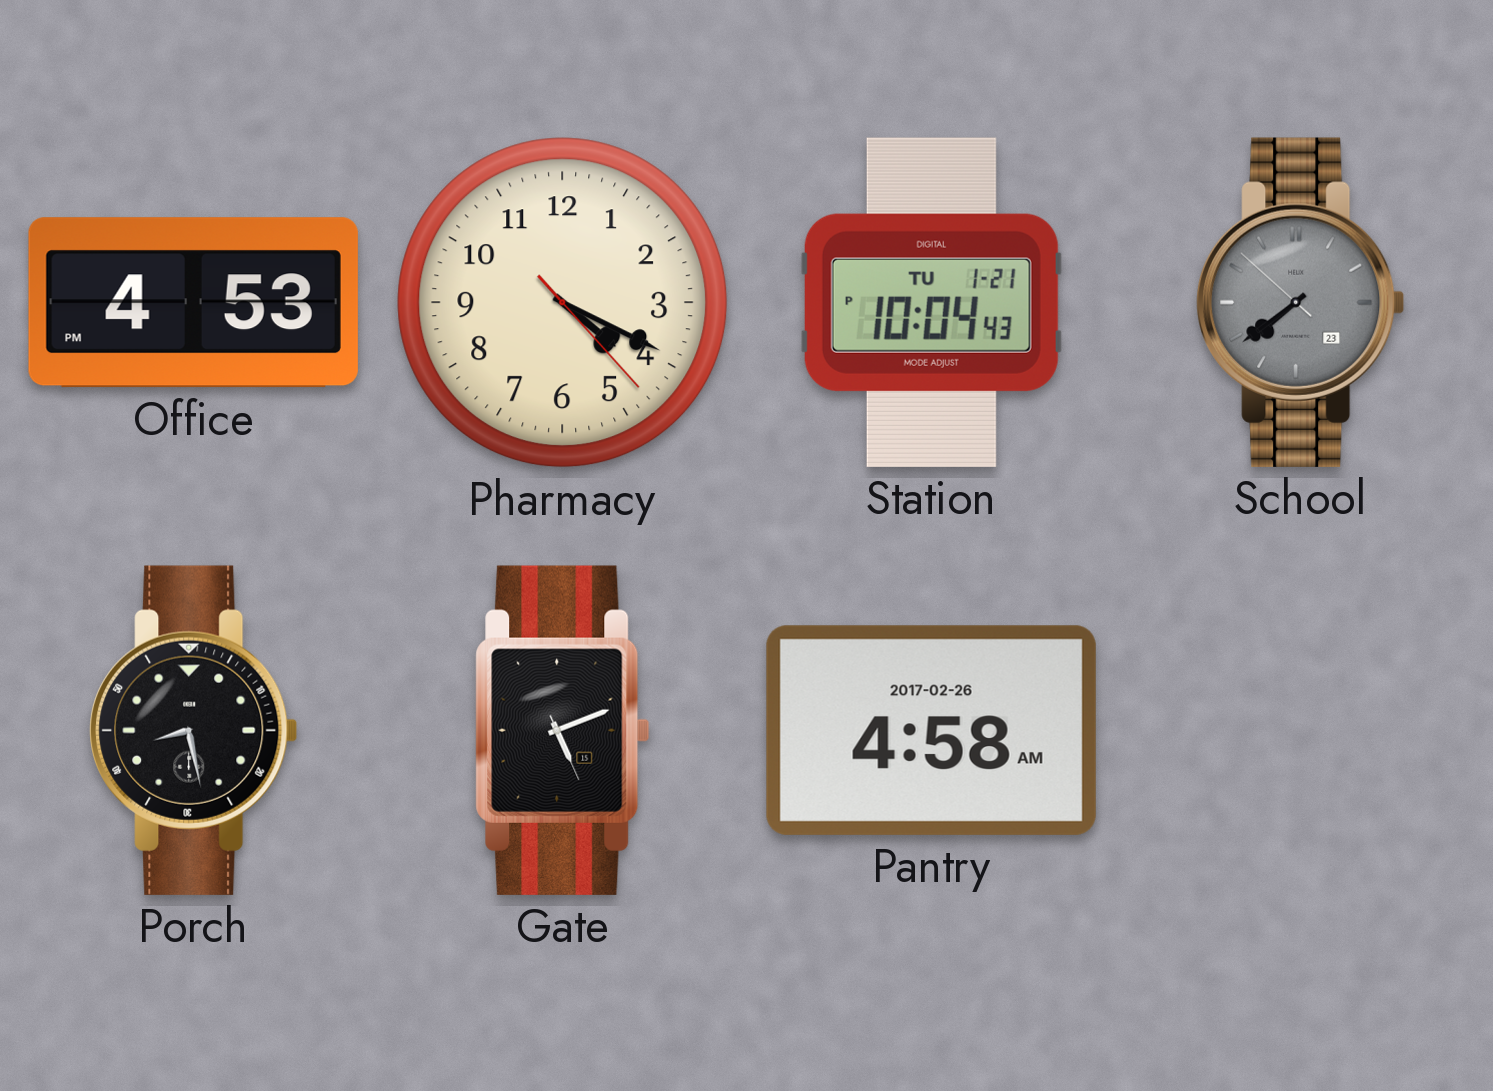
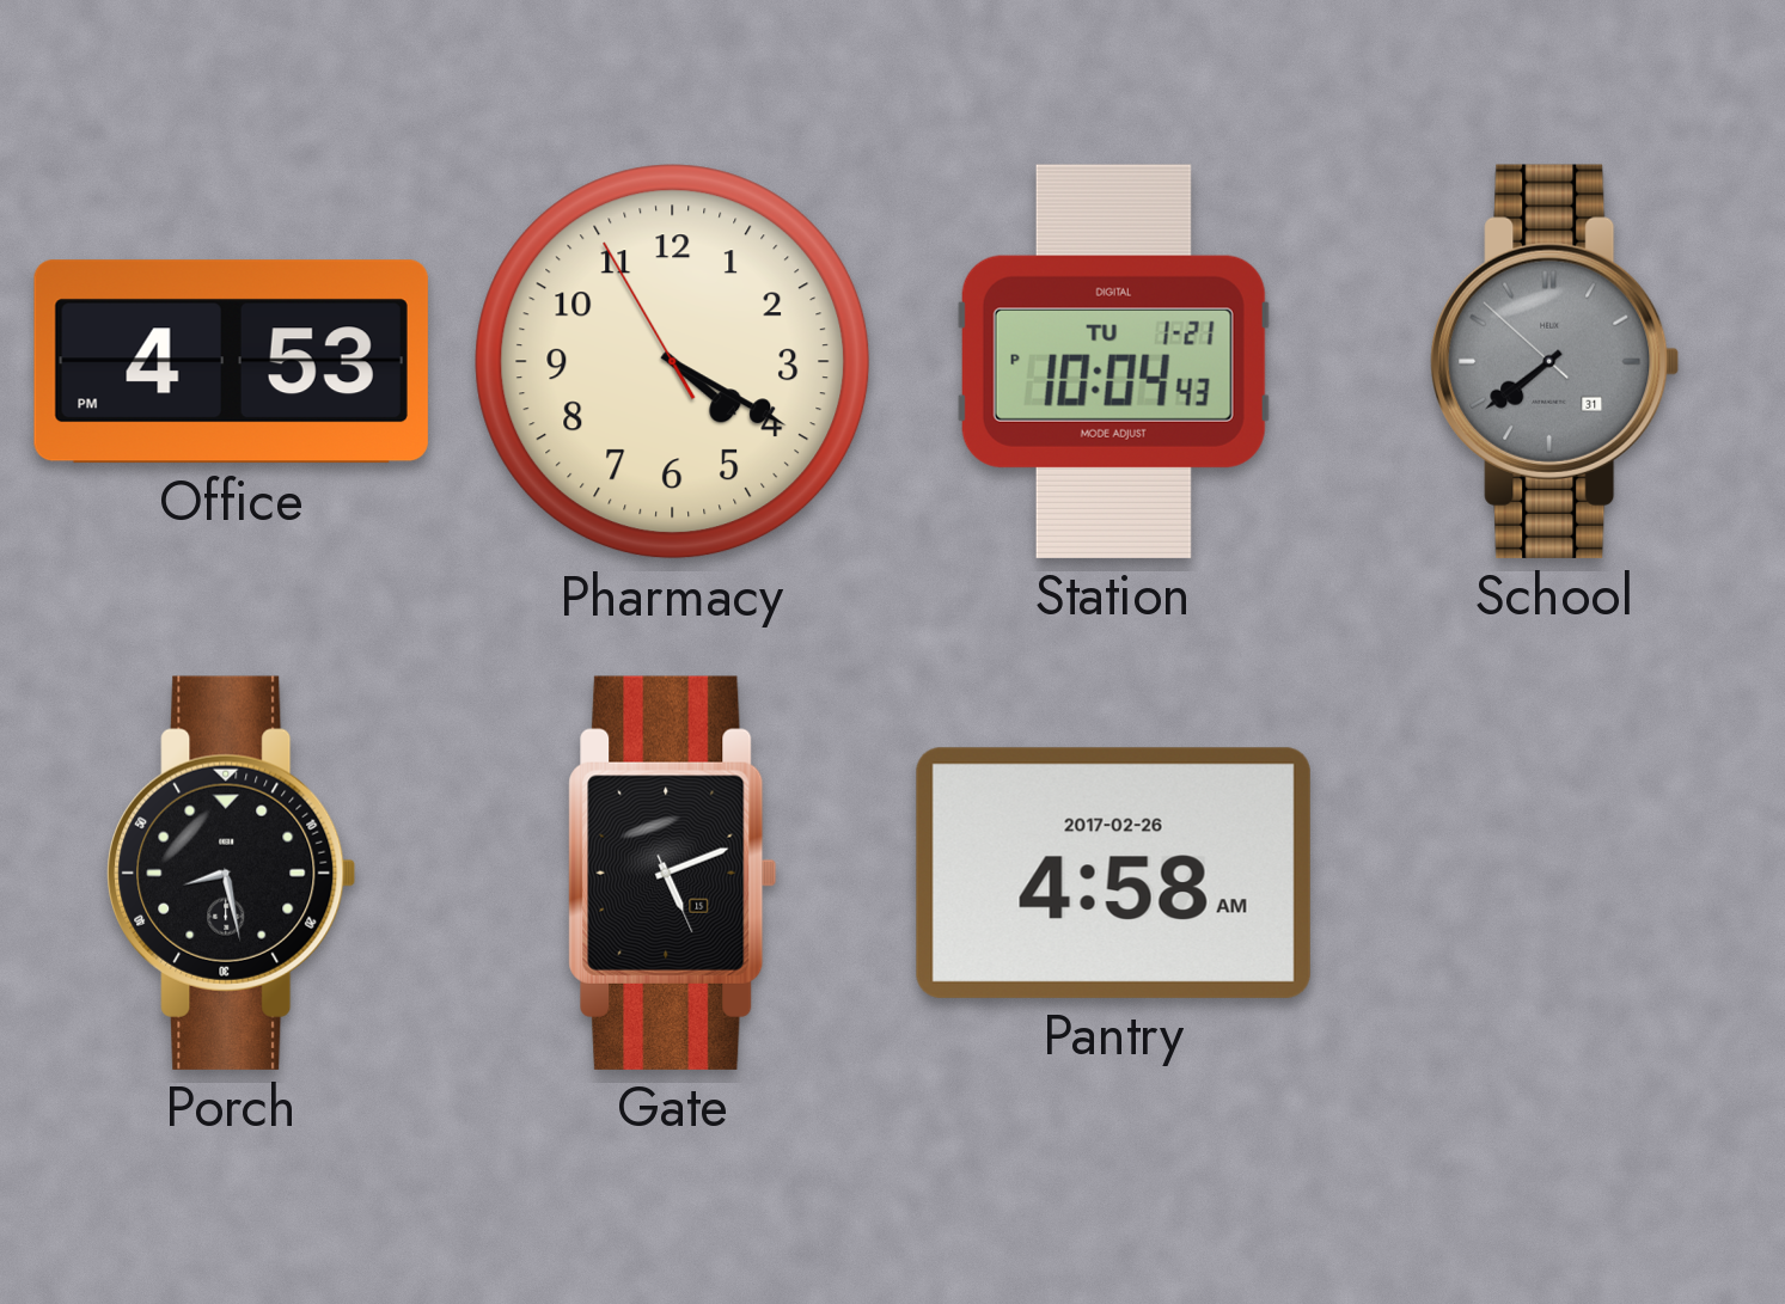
Pharmacy: 4:19:23 -> 4:19:55 (673, 362)
School date: 23 -> 31 (1555, 361)
